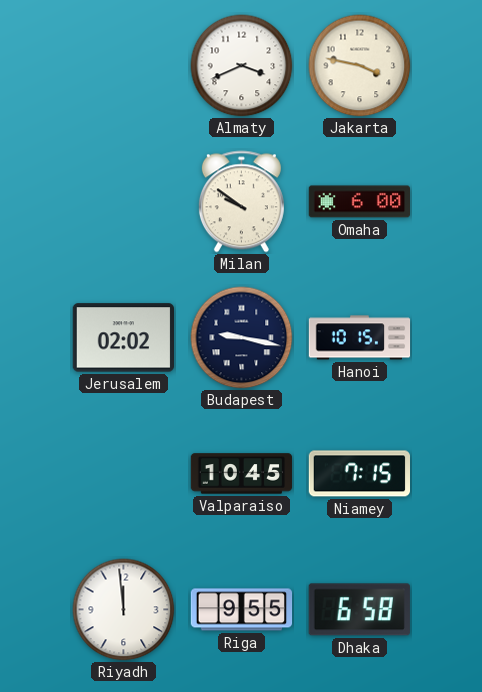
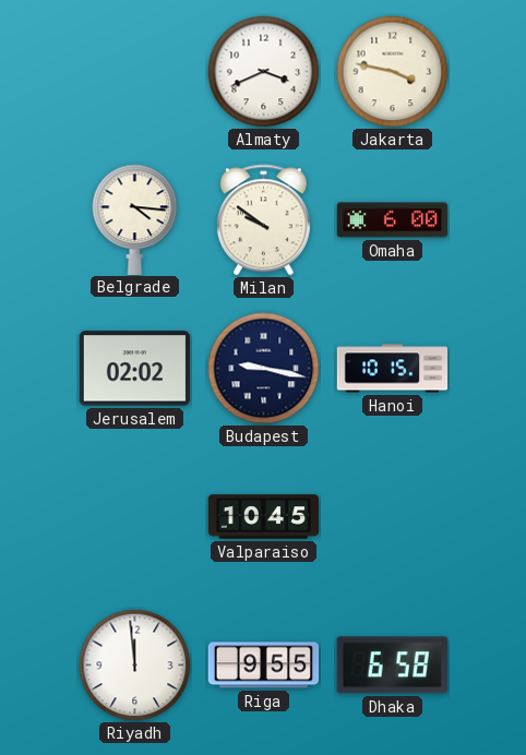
Belgrade: none -> 4:16 (135, 219)
Niamey: 7:15 -> none (359, 474)
